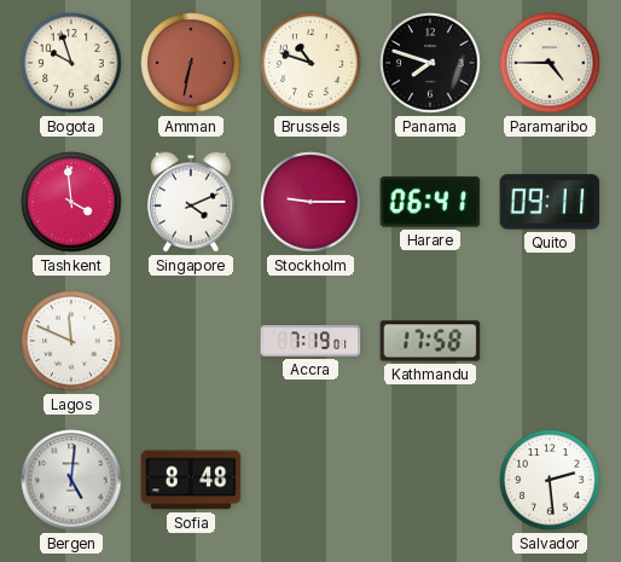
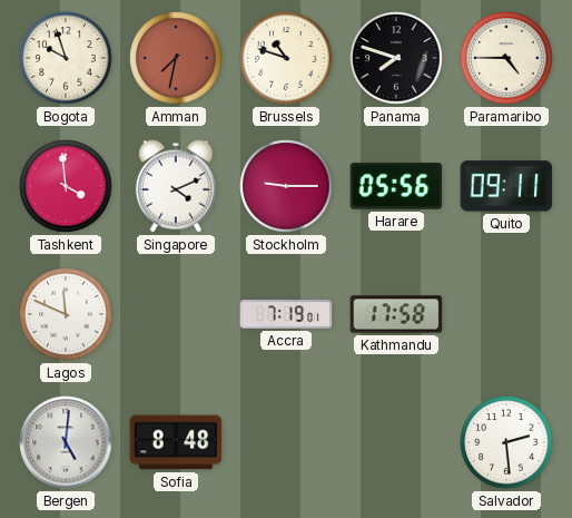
Amman: 6:32 -> 7:32 (176, 58)
Harare: 06:41 -> 05:56 (396, 186)
